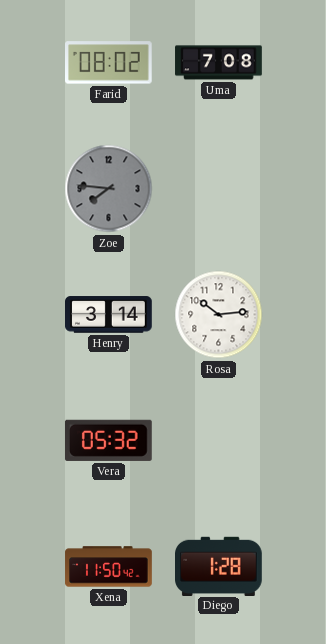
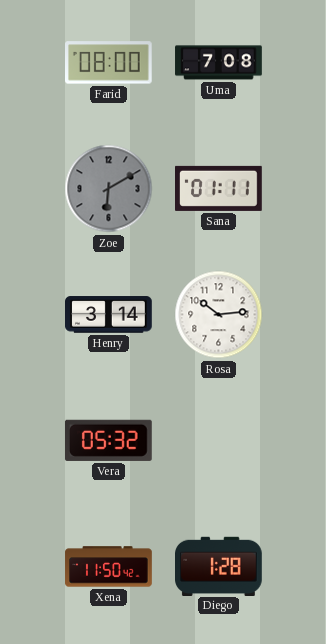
Farid: 08:02 -> 08:00 (109, 63)
Zoe: 7:46 -> 6:10 (109, 189)
Sana: none -> 01:11 (219, 188)
